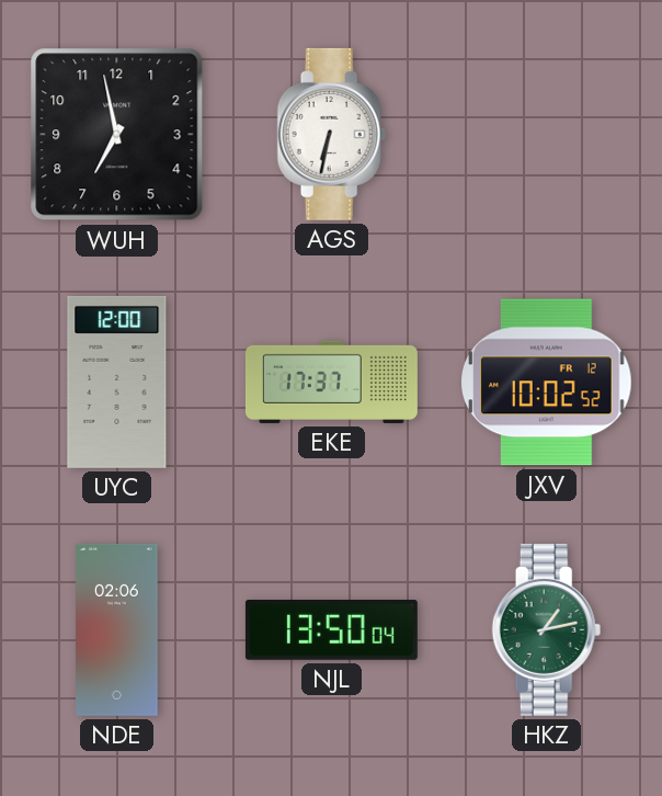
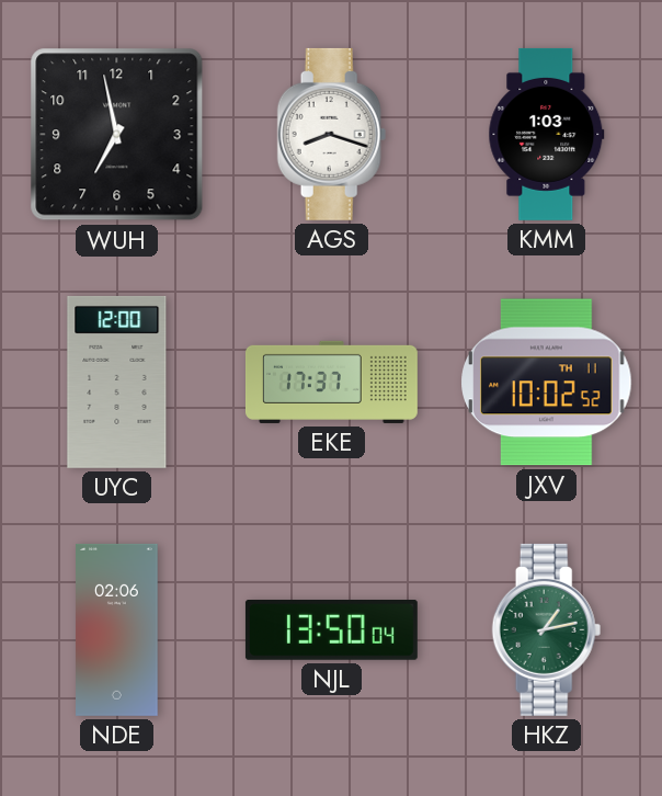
AGS: 6:32 -> 8:18 (332, 134)
KMM: none -> 1:03 (547, 134)
JXV date: FR 12 -> TH 11 (547, 383)
